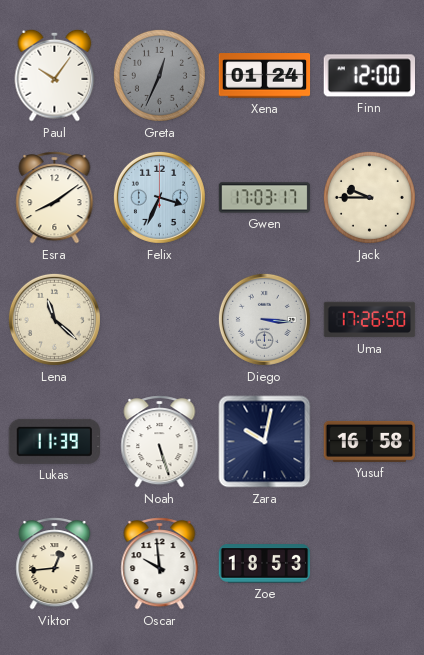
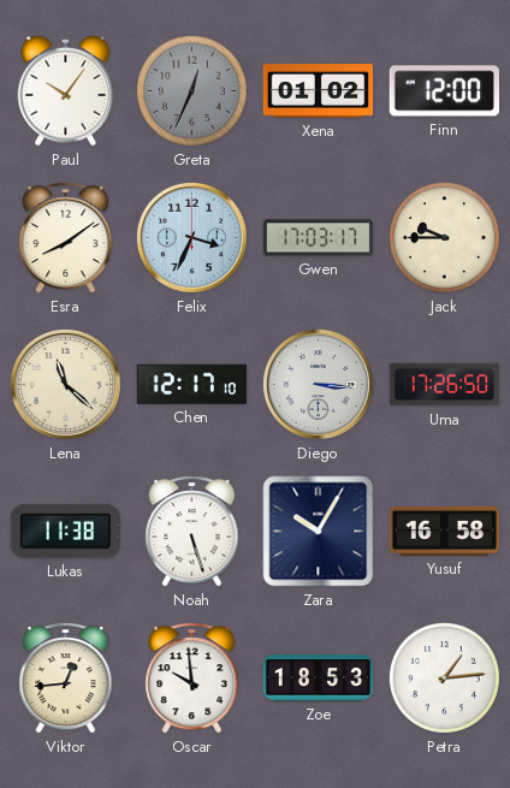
Xena: 01:24 -> 01:02 (319, 91)
Chen: none -> 12:17 (192, 384)
Lukas: 11:39 -> 11:38 (65, 531)
Zara: 10:02 -> 10:05 (319, 532)
Petra: none -> 1:14 (444, 677)
